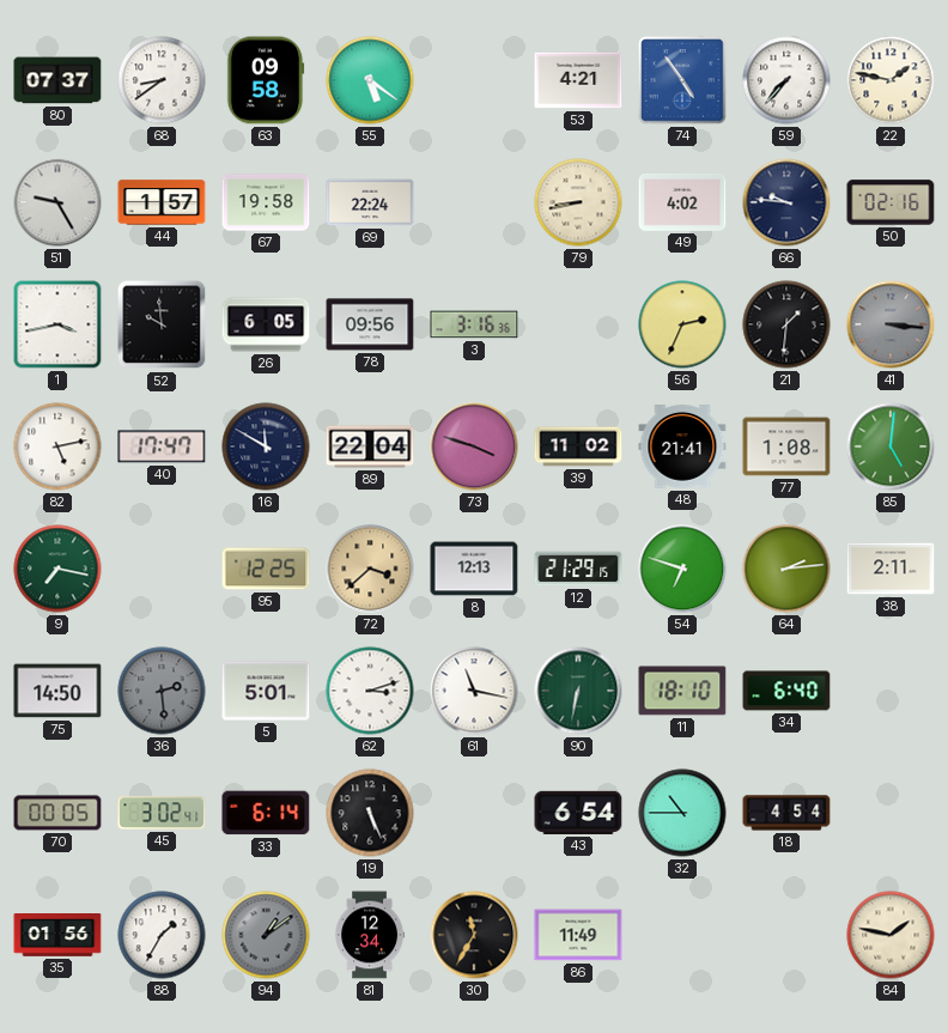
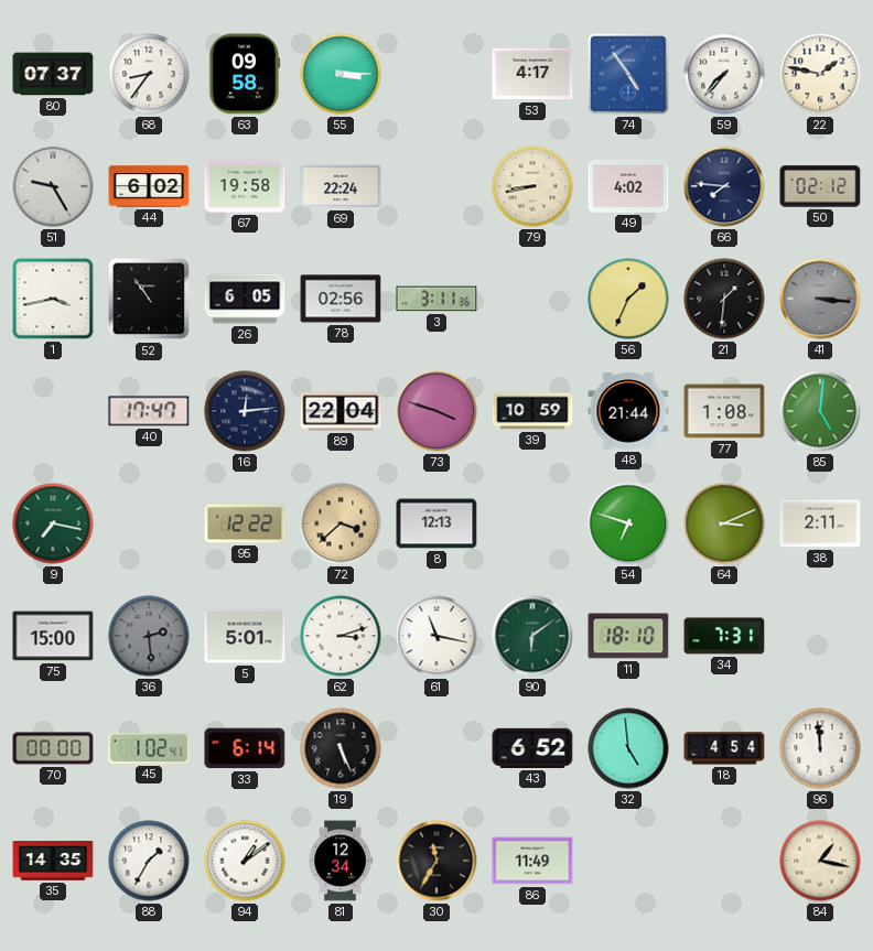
68: 8:39 -> 8:36 (149, 74)
55: 5:21 -> 3:15 (341, 74)
53: 4:21 -> 4:17 (532, 74)
44: 1:57 -> 6:02 (149, 186)
66: 9:46 -> 7:46 (724, 186)
50: 02:16 -> 02:12 (820, 186)
52: 9:59 -> 10:54 (149, 299)
78: 09:56 -> 02:56 (341, 299)
3: 3:16 -> 3:11 (436, 299)
56: 2:34 -> 1:34 (628, 299)
82: 5:13 -> none (57, 446)
16: 11:50 -> 12:14 (245, 411)
39: 11:02 -> 10:59 (532, 411)
48: 21:41 -> 21:44 (628, 411)
95: 12:25 -> 12:22 (245, 523)
12: 21:29 -> none (578, 569)
64: 2:14 -> 3:11 (724, 523)
75: 14:50 -> 15:00 (53, 636)
90: 6:32 -> 6:09 (532, 636)
34: 6:40 -> 7:31 (724, 636)
70: 00:05 -> 00:00 (53, 748)
45: 3:02 -> 1:02 (149, 748)
43: 6:54 -> 6:52 (532, 748)
32: 10:45 -> 4:59 (628, 748)
96: none -> 11:59 (820, 748)
35: 01:56 -> 14:35 (53, 862)
94 dial: grey -> white (245, 861)
84: 1:47 -> 1:17 (820, 861)
